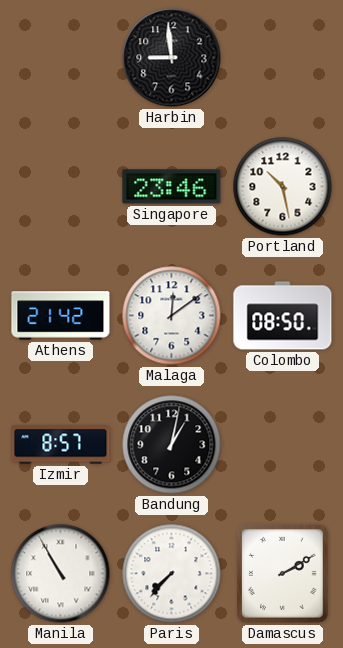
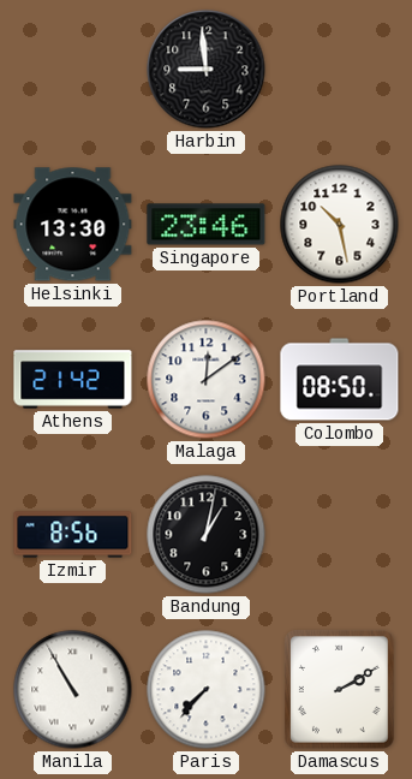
Helsinki: none -> 13:30 (73, 225)
Izmir: 8:57 -> 8:56 (73, 535)
